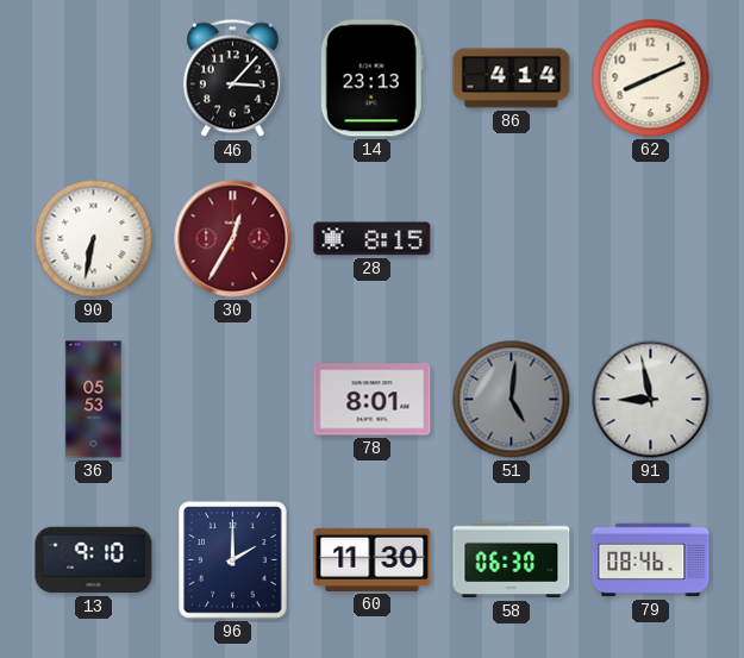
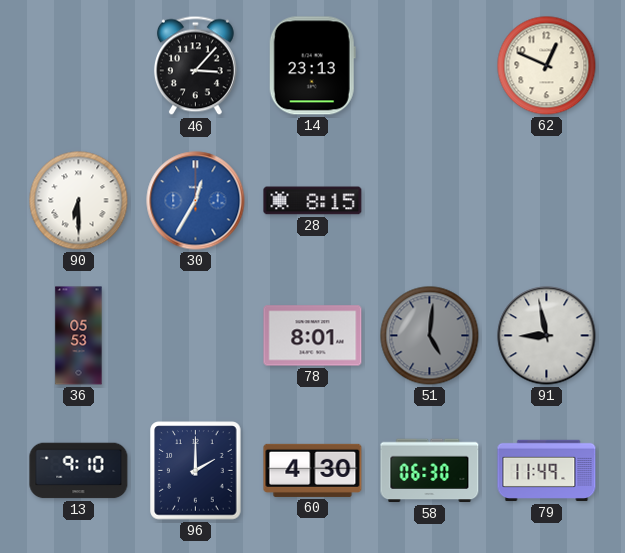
86: 4:14 -> none (512, 79)
62: 8:11 -> 12:49 (547, 66)
90: 6:32 -> 6:30 (79, 201)
30 dial: burgundy -> blue (196, 201)
60: 11:30 -> 4:30 (313, 470)
79: 08:46 -> 11:49 (547, 471)
